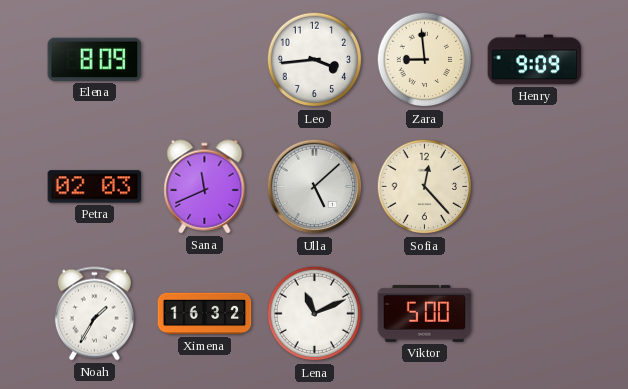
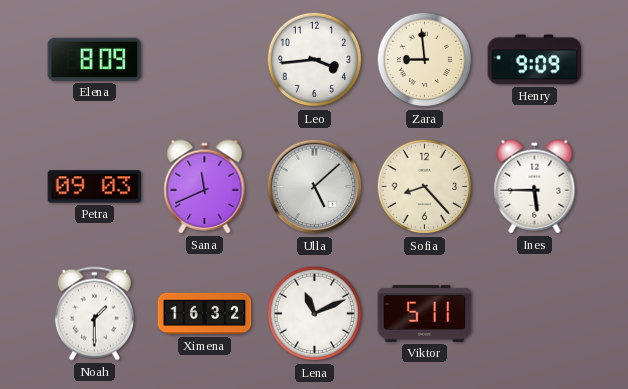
Petra: 02:03 -> 09:03 (95, 187)
Sofia: 12:23 -> 8:23 (425, 187)
Ines: none -> 5:45 (535, 187)
Noah: 1:35 -> 1:30 (94, 314)
Viktor: 5:00 -> 5:11 (425, 314)
